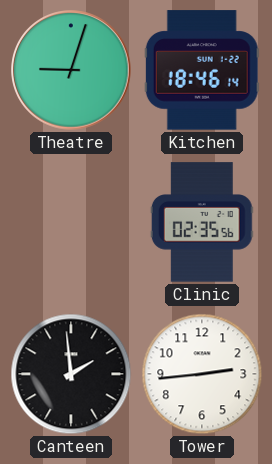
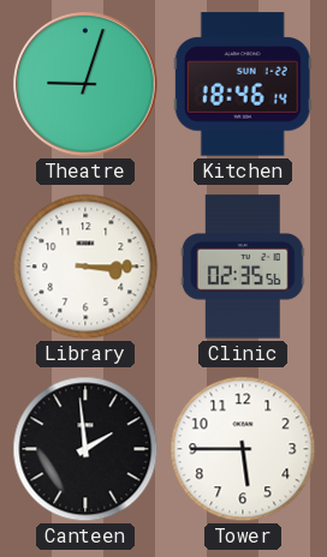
Library: none -> 3:15 (85, 266)
Tower: 2:44 -> 5:45 (243, 449)
